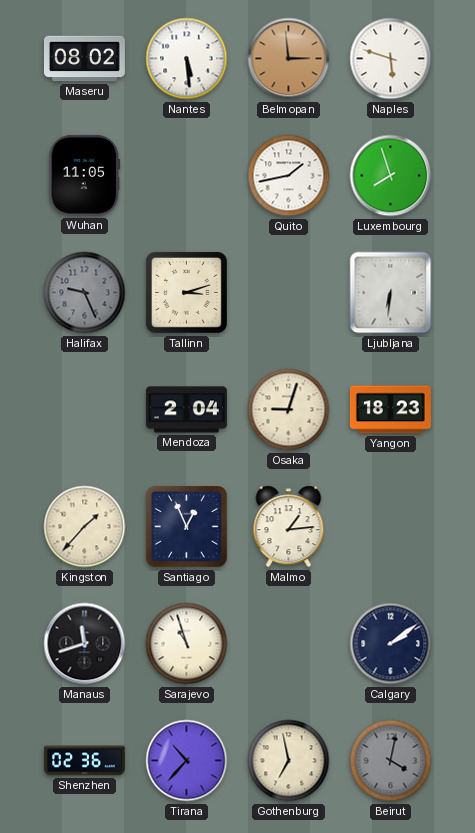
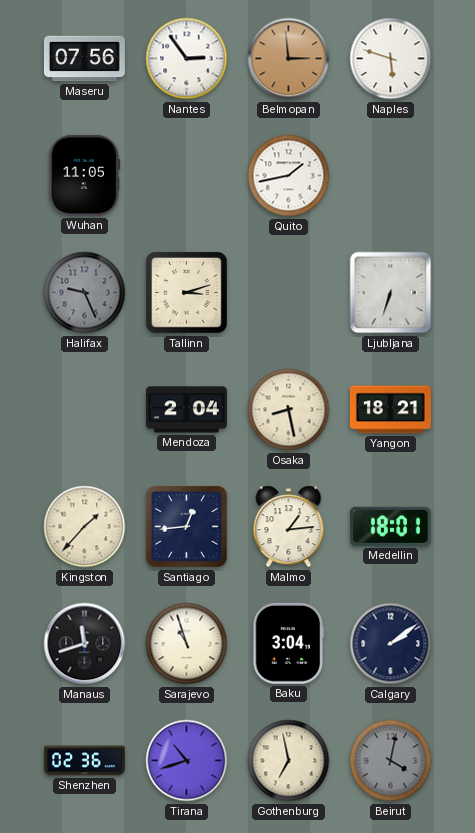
Maseru: 08:02 -> 07:56 (84, 59)
Nantes: 5:29 -> 2:54 (187, 59)
Luxembourg: 7:57 -> none (391, 176)
Ljubljana: 6:31 -> 6:33 (391, 293)
Osaka: 9:03 -> 8:28 (289, 410)
Yangon: 18:23 -> 18:21 (390, 410)
Santiago: 12:56 -> 12:44 (187, 527)
Medellin: none -> 18:01 (390, 526)
Baku: none -> 3:04 (289, 643)
Tirana: 10:37 -> 10:42 (187, 761)
